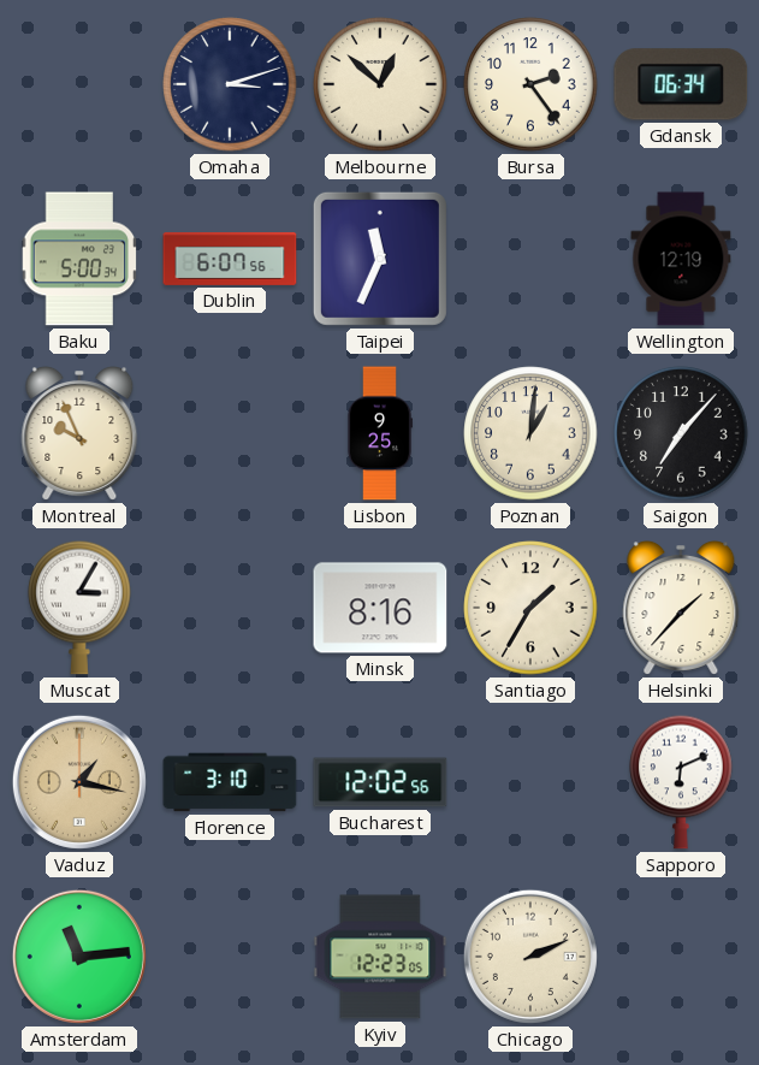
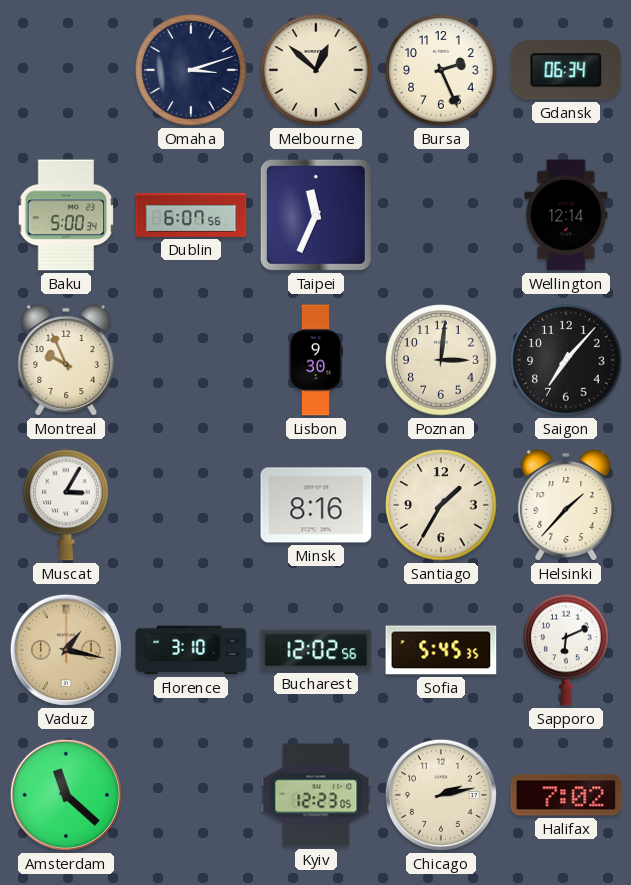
Bursa: 2:24 -> 2:26 (441, 70)
Wellington: 12:19 -> 12:14 (566, 215)
Lisbon: 9:25 -> 9:30 (316, 360)
Poznan: 1:01 -> 3:01 (441, 360)
Sofia: none -> 5:45 (441, 650)
Amsterdam: 11:14 -> 11:22 (66, 795)
Chicago: 2:11 -> 2:13 (441, 795)
Halifax: none -> 7:02 (566, 795)
